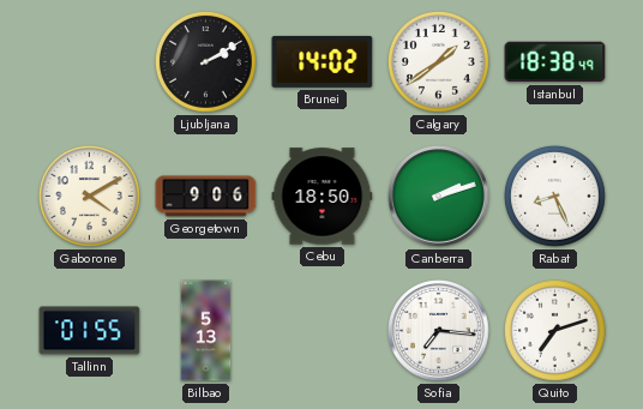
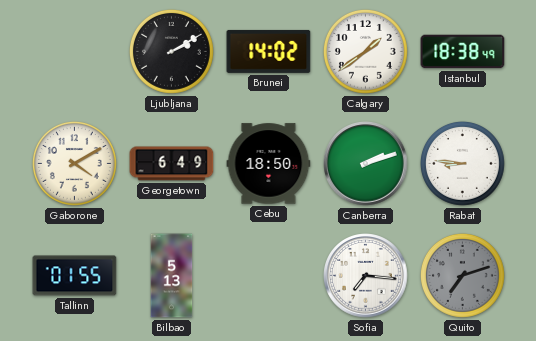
Georgetown: 9:06 -> 6:49 (172, 164)
Rabat: 8:26 -> 8:46 (462, 163)
Quito dial: white -> grey (462, 275)
